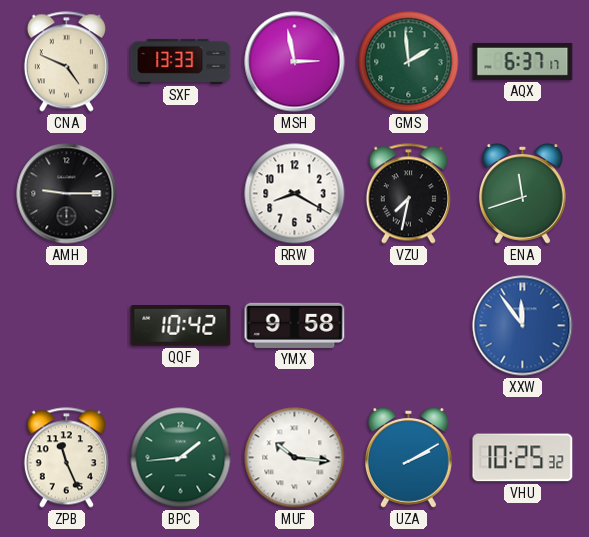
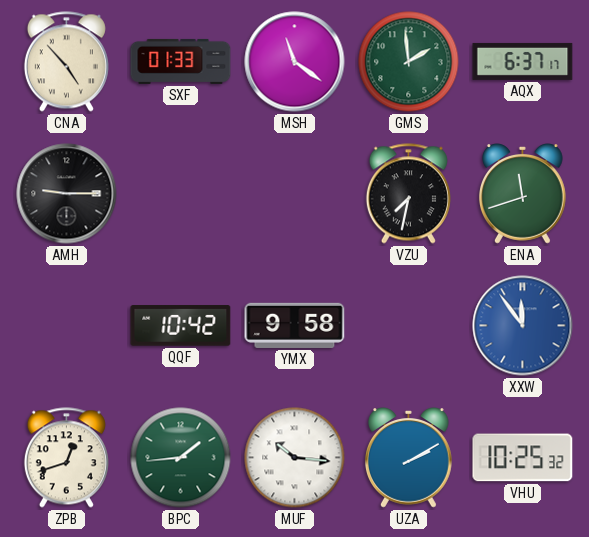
CNA: 4:49 -> 4:53 (66, 62)
SXF: 13:33 -> 01:33 (181, 61)
MSH: 2:58 -> 11:21 (295, 62)
RRW: 8:20 -> none (295, 194)
ZPB: 11:26 -> 12:42 (66, 458)
